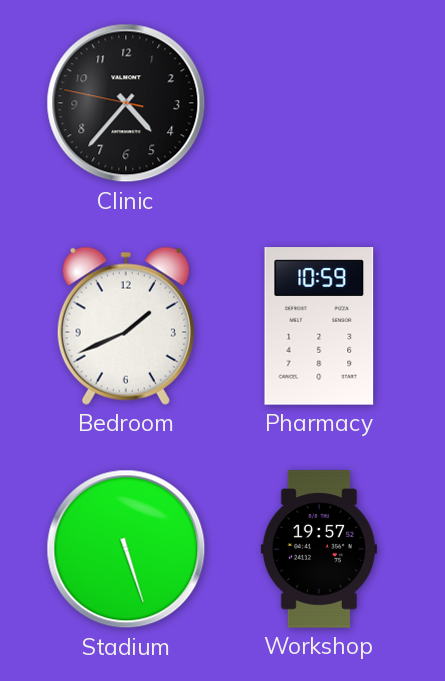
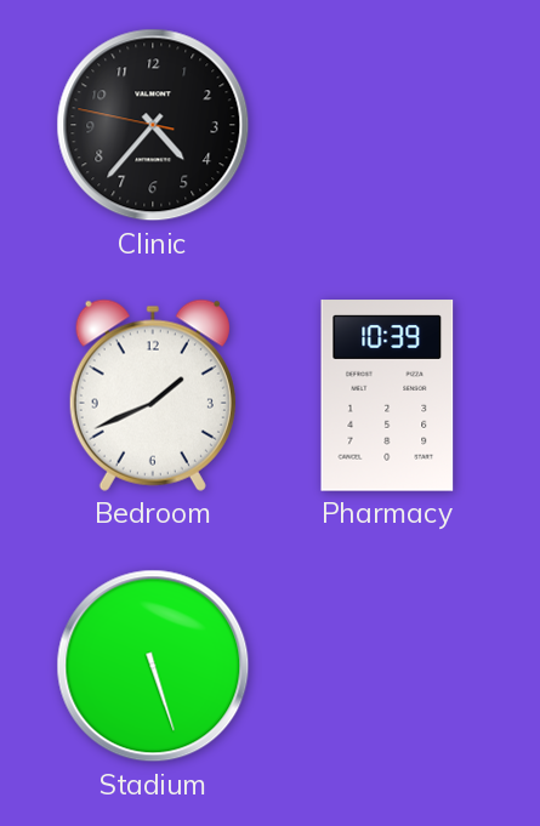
Pharmacy: 10:59 -> 10:39 (387, 395)
Workshop: 19:57 -> none (319, 549)
